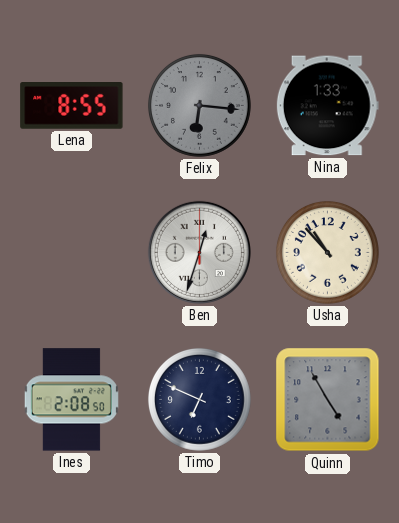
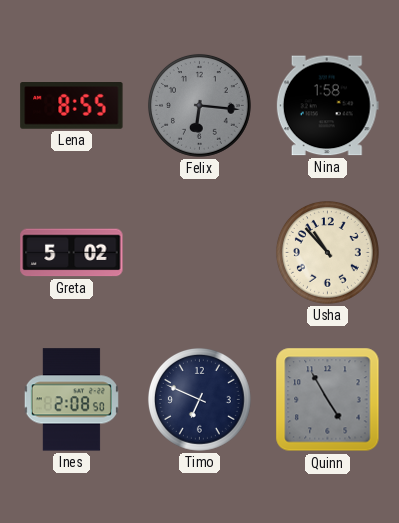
Nina: 1:33 -> 1:58 (327, 106)
Greta: none -> 5:02 (72, 253)
Ben: 12:33 -> none (199, 252)
